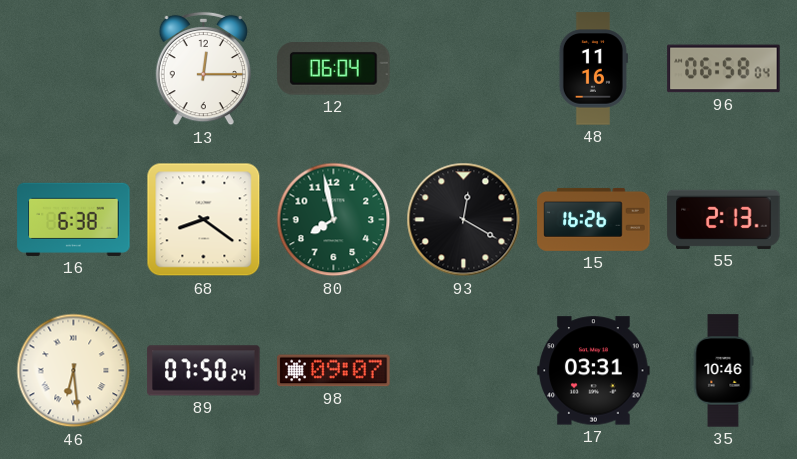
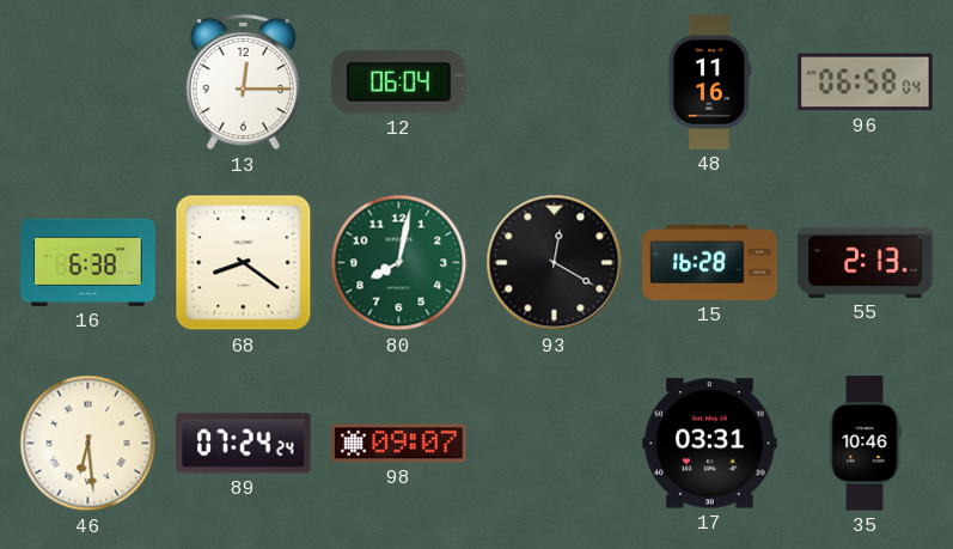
80: 7:58 -> 8:02 (399, 263)
15: 16:26 -> 16:28 (710, 262)
89: 07:50 -> 07:24 (244, 444)
